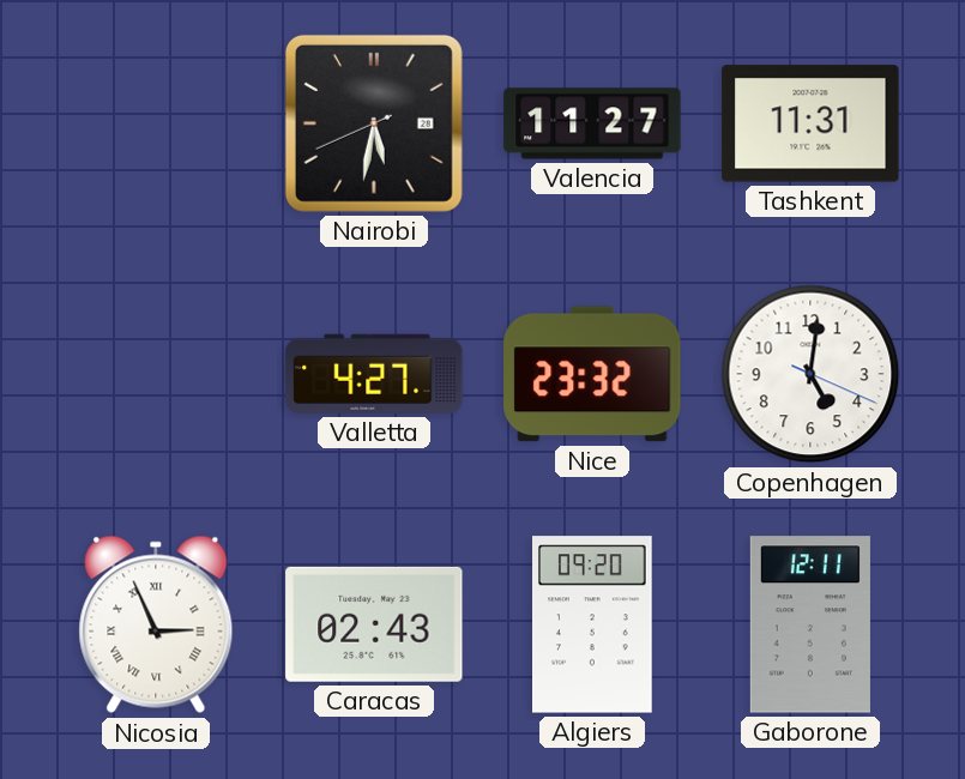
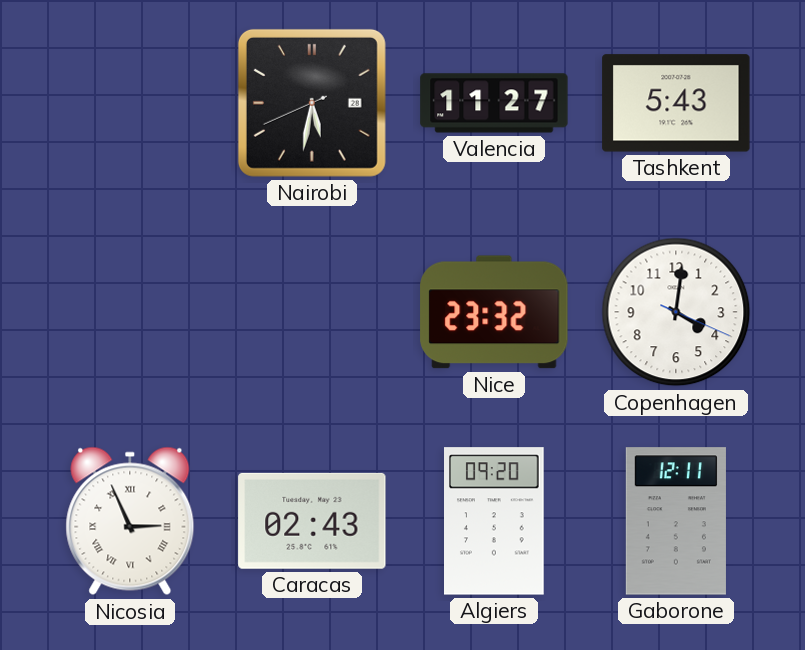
Tashkent: 11:31 -> 5:43 (676, 103)
Valletta: 4:27 -> none (374, 374)
Copenhagen: 5:01 -> 4:01 (676, 312)
